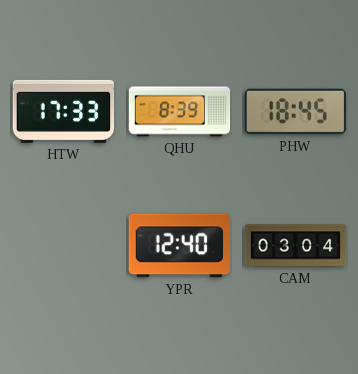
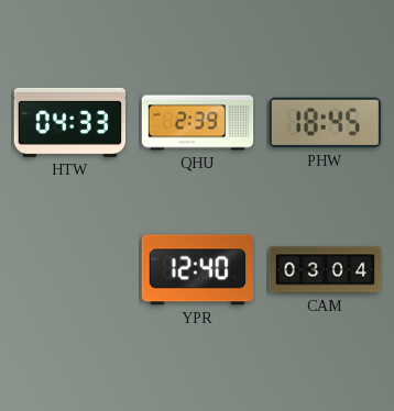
HTW: 17:33 -> 04:33 (70, 122)
QHU: 8:39 -> 2:39 (198, 123)
